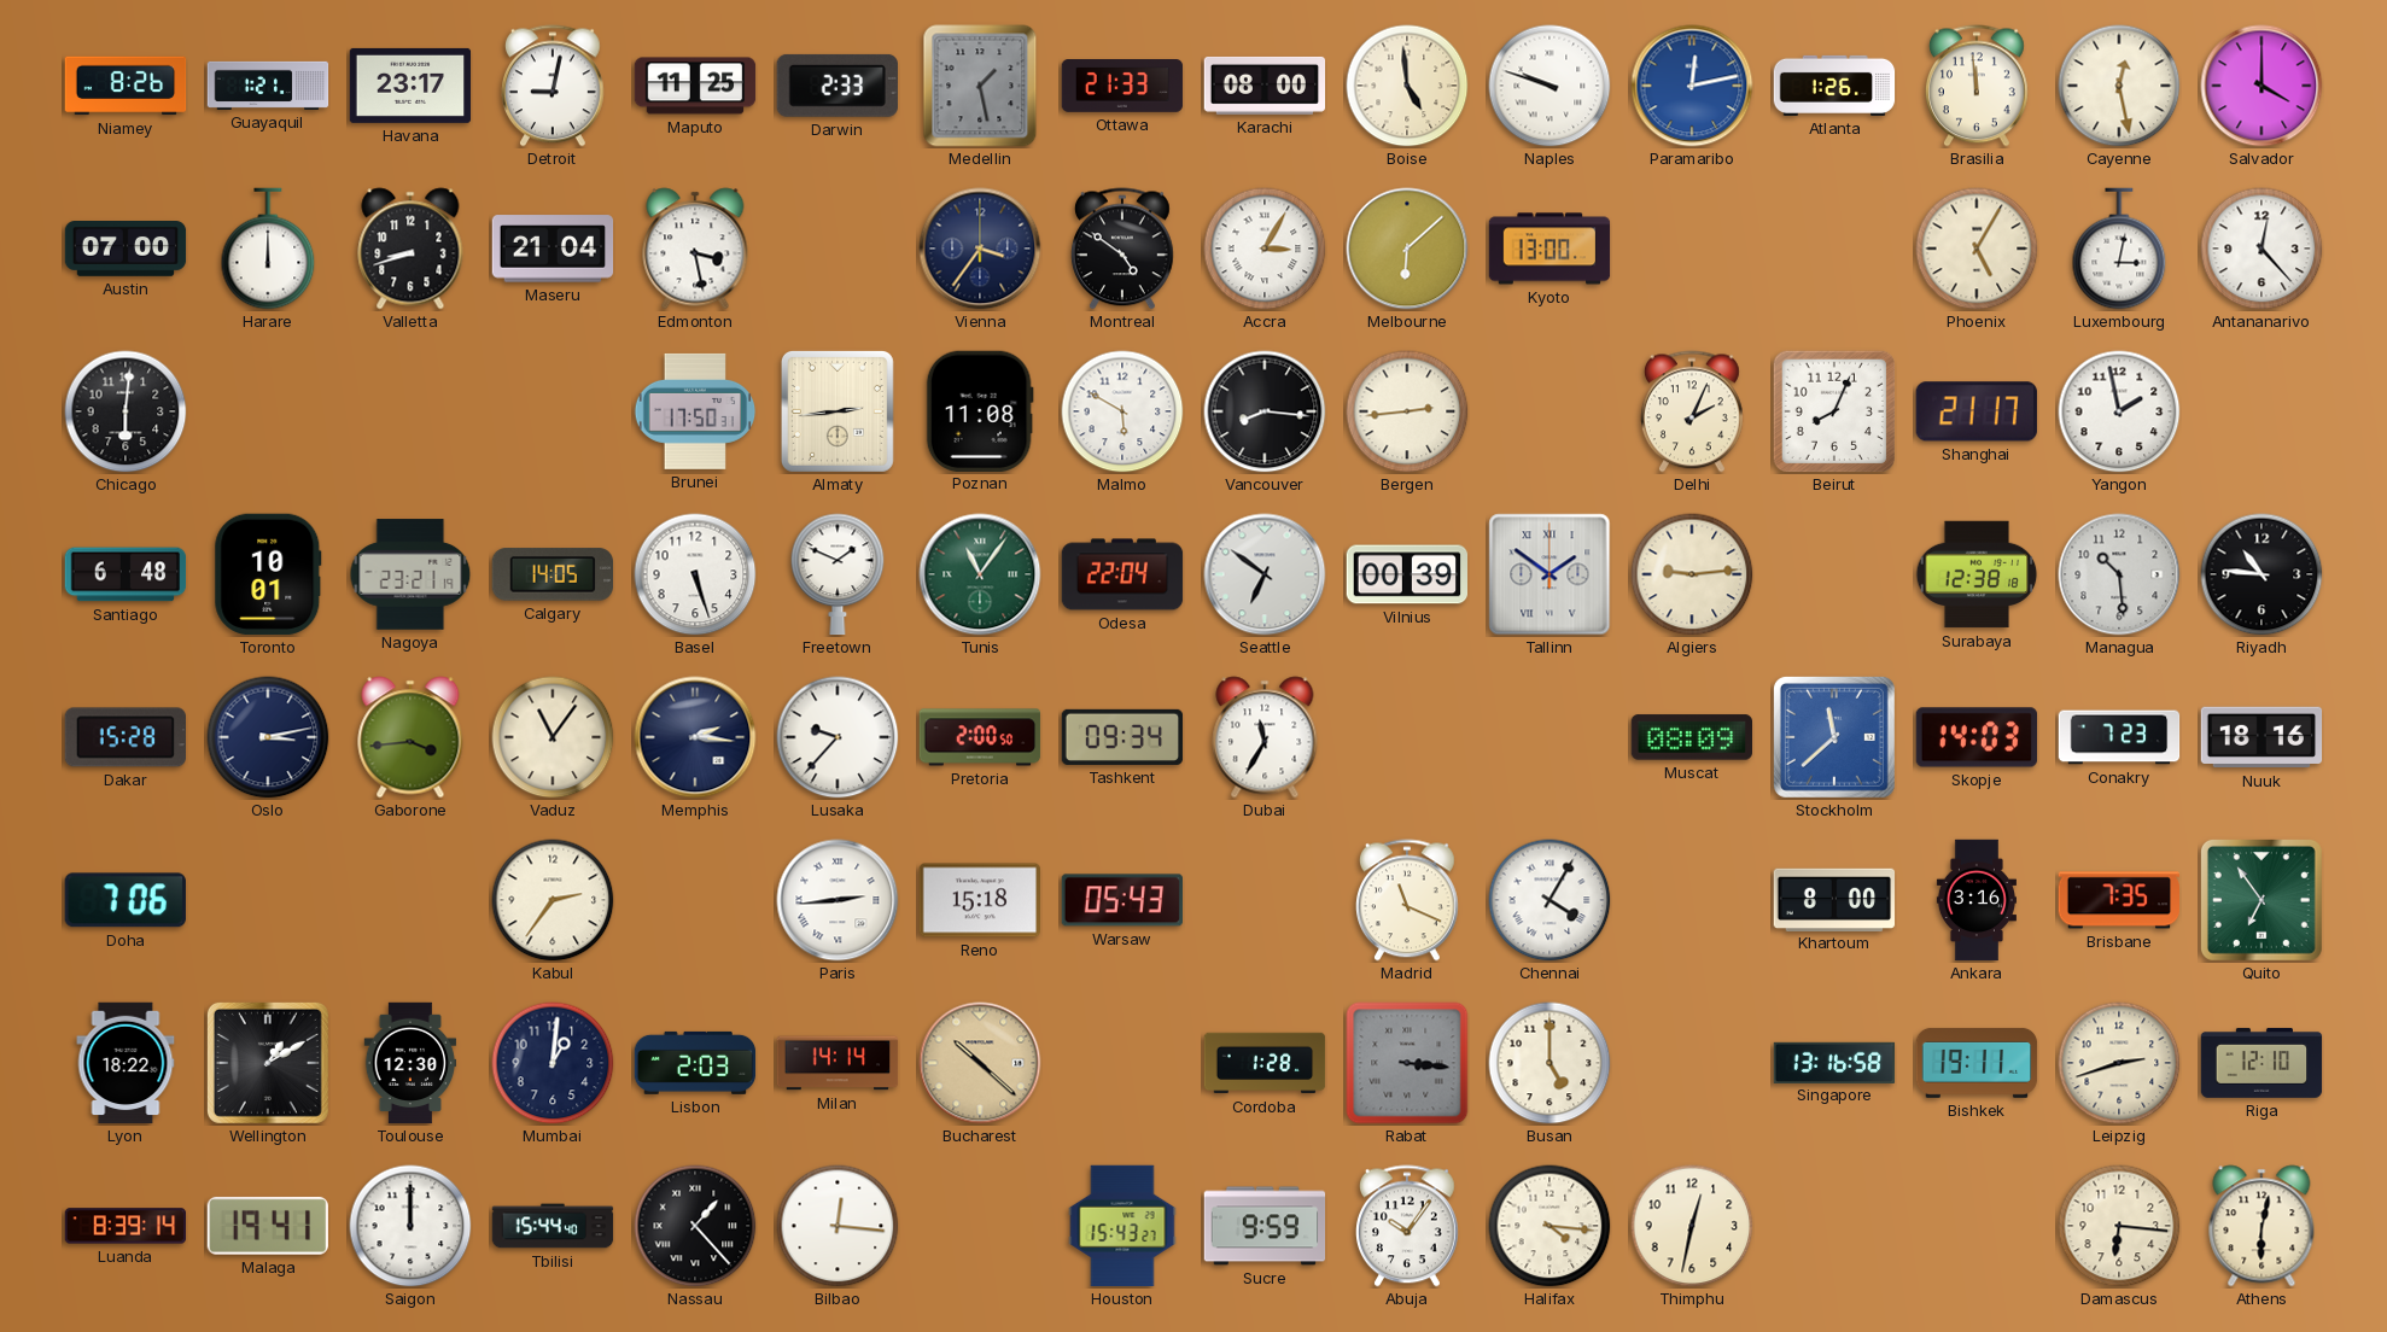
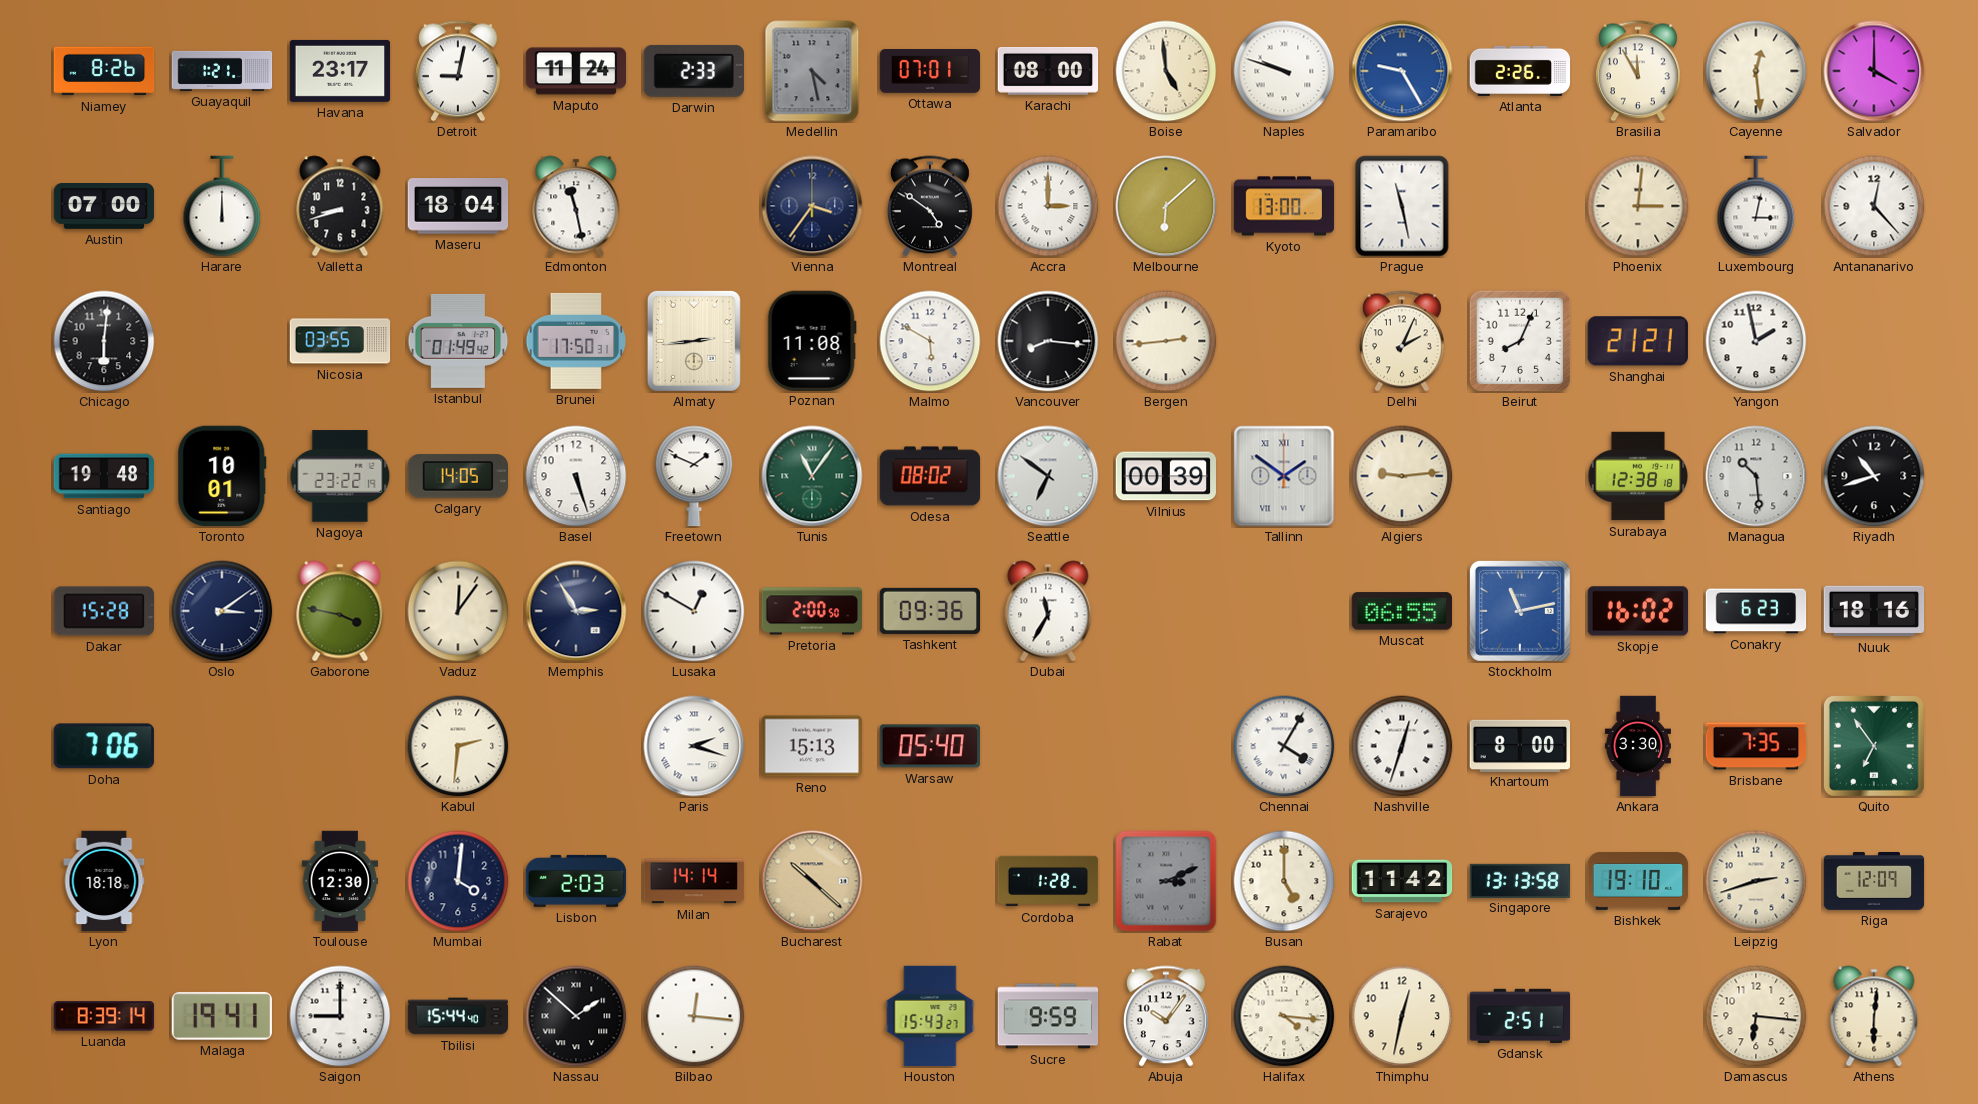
Maputo: 11:25 -> 11:24 (576, 71)
Medellin: 1:28 -> 4:28 (812, 71)
Ottawa: 21:33 -> 07:01 (930, 72)
Paramaribo: 12:13 -> 9:25 (1402, 71)
Atlanta: 1:26 -> 2:26 (1520, 71)
Brasilia: 11:59 -> 11:55 (1638, 71)
Cayenne: 12:28 -> 12:29 (1756, 71)
Maseru: 21:04 -> 18:04 (458, 206)
Edmonton: 3:28 -> 11:28 (576, 206)
Accra: 3:05 -> 3:00 (1048, 206)
Prague: none -> 11:28 (1402, 206)
Phoenix: 5:05 -> 3:01 (1638, 206)
Nicosia: none -> 03:55 (340, 341)
Istanbul: none -> 01:49 (458, 341)
Shanghai: 21:17 -> 21:21 (1638, 341)
Santiago: 6:48 -> 19:48 (104, 476)
Nagoya: 23:21 -> 23:22 (340, 476)
Odesa: 22:04 -> 08:02 (930, 476)
Riyadh: 10:46 -> 10:42 (1874, 476)
Oslo: 3:13 -> 3:09 (222, 611)
Gaborone: 3:44 -> 3:47 (340, 611)
Vaduz: 11:06 -> 12:06 (458, 611)
Memphis: 2:16 -> 2:55 (576, 611)
Lusaka: 9:37 -> 12:50 (694, 611)
Tashkent: 09:34 -> 09:36 (930, 611)
Muscat: 08:09 -> 06:55 (1401, 611)
Stockholm: 11:38 -> 11:13 (1520, 611)
Skopje: 14:03 -> 16:02 (1638, 611)
Conakry: 7:23 -> 6:23 (1756, 611)
Kabul: 2:36 -> 2:31 (458, 746)
Paris: 2:44 -> 2:18 (694, 746)
Reno: 15:18 -> 15:13 (812, 746)
Warsaw: 05:43 -> 05:40 (929, 746)
Madrid: 11:19 -> none (1407, 900)
Nashville: none -> 12:33 (1402, 746)
Ankara: 3:16 -> 3:30 (1638, 746)
Lyon: 18:22 -> 18:18 (104, 881)
Wellington: 1:10 -> none (268, 1063)
Mumbai: 1:01 -> 4:01 (458, 881)
Rabat: 3:16 -> 3:11 (1166, 881)
Sarajevo: none -> 11:42 (1402, 881)
Singapore: 13:16 -> 13:13 (1520, 880)
Bishkek: 19:11 -> 19:10 (1638, 881)
Riga: 12:10 -> 12:09 (1874, 881)
Saigon: 12:00 -> 9:00 (340, 1016)
Nassau: 1:23 -> 1:52 (576, 1016)
Gdansk: none -> 2:51 (1520, 1016)
Athens: 6:02 -> 6:01 (1874, 1016)
